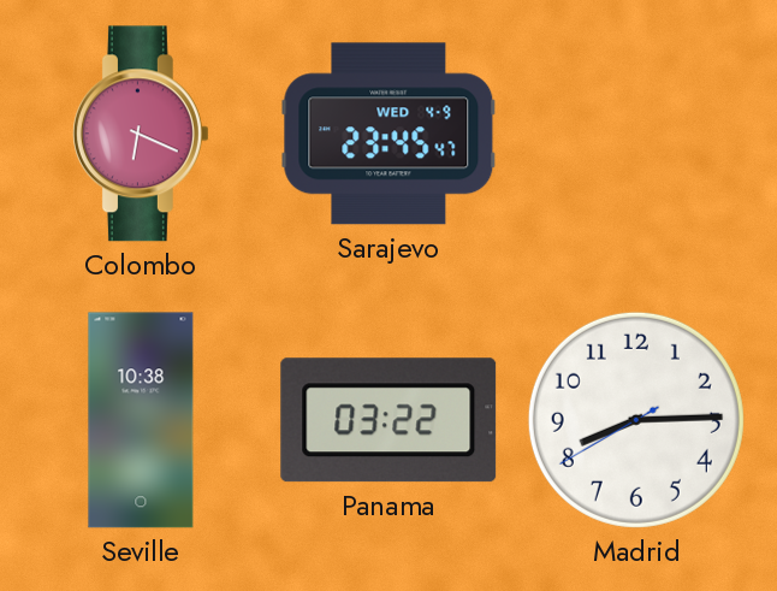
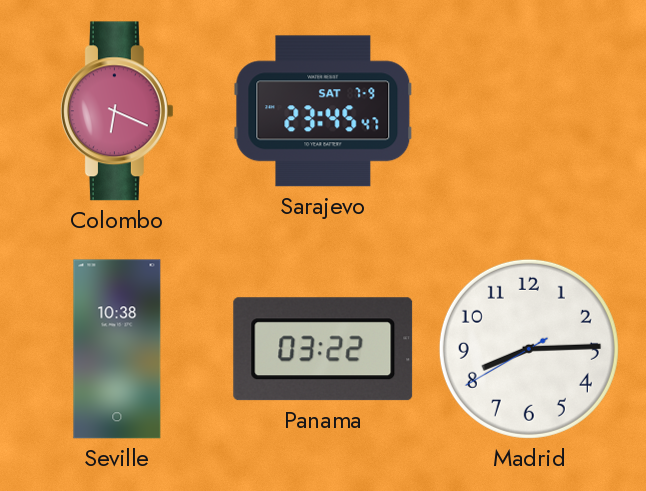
Sarajevo date: WED 4-9 -> SAT 7-9 (323, 111)
